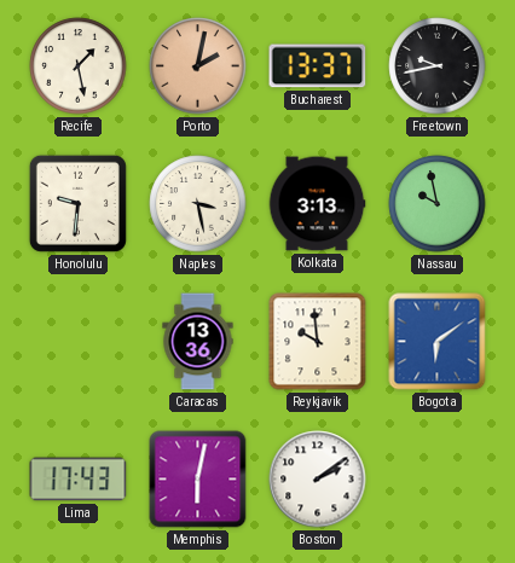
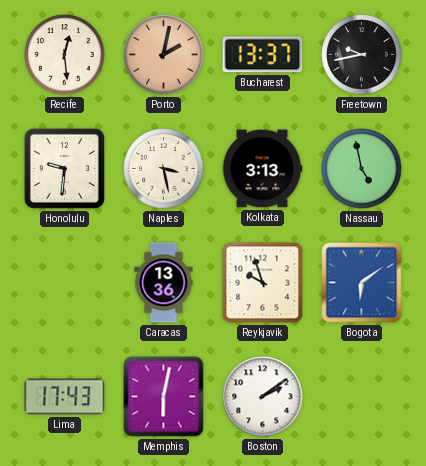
Recife: 1:28 -> 12:29 (65, 55)
Nassau: 9:58 -> 4:58 (362, 169)
Reykjavik: 9:59 -> 9:57 (263, 283)
